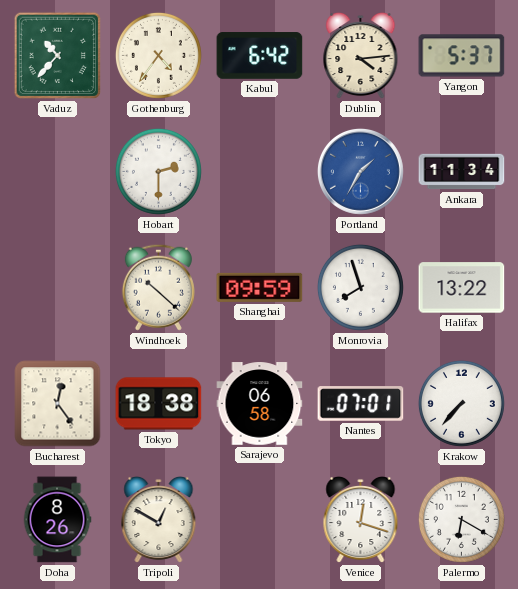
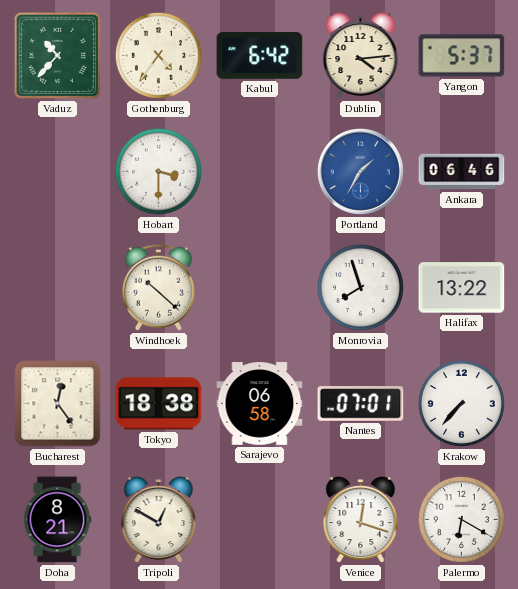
Hobart: 2:30 -> 3:30 (158, 171)
Ankara: 11:34 -> 06:46 (462, 172)
Shanghai: 09:59 -> none (260, 287)
Doha: 8:26 -> 8:21 (57, 520)
